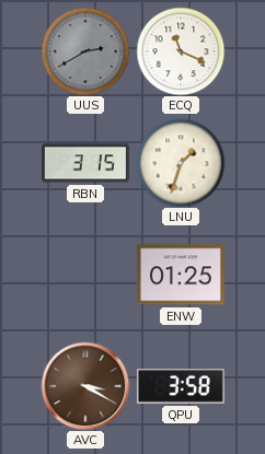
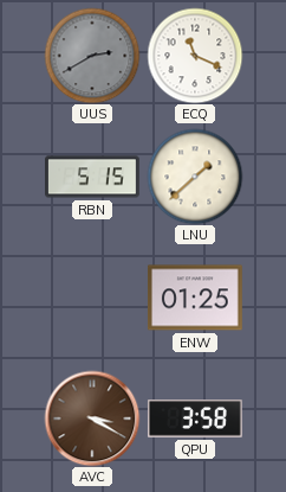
RBN: 3:15 -> 5:15 (93, 177)
LNU: 1:33 -> 1:38 (195, 177)
